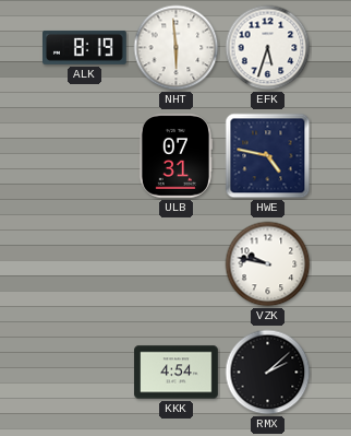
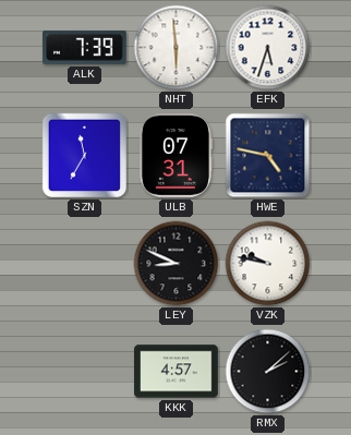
ALK: 8:19 -> 7:39 (85, 47)
SZN: none -> 11:35 (85, 156)
LEY: none -> 8:49 (177, 264)
KKK: 4:54 -> 4:57 (177, 372)
